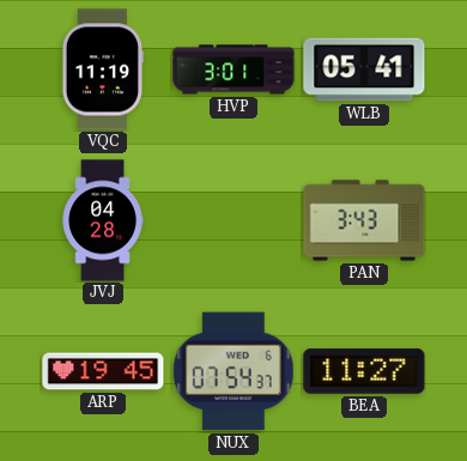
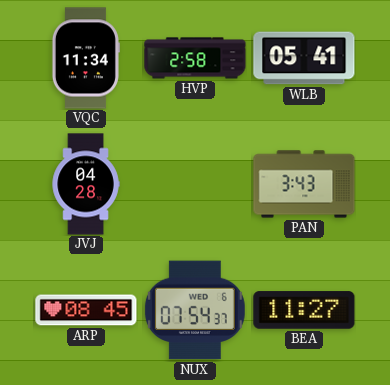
VQC: 11:19 -> 11:34 (85, 58)
HVP: 3:01 -> 2:58 (195, 58)
ARP: 19:45 -> 08:45 (86, 310)
